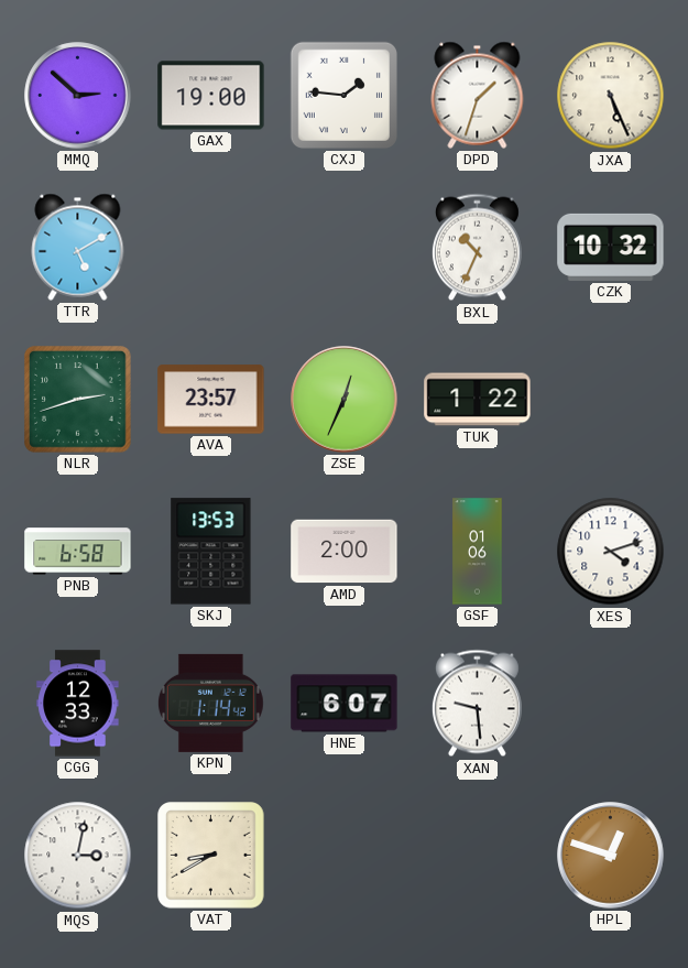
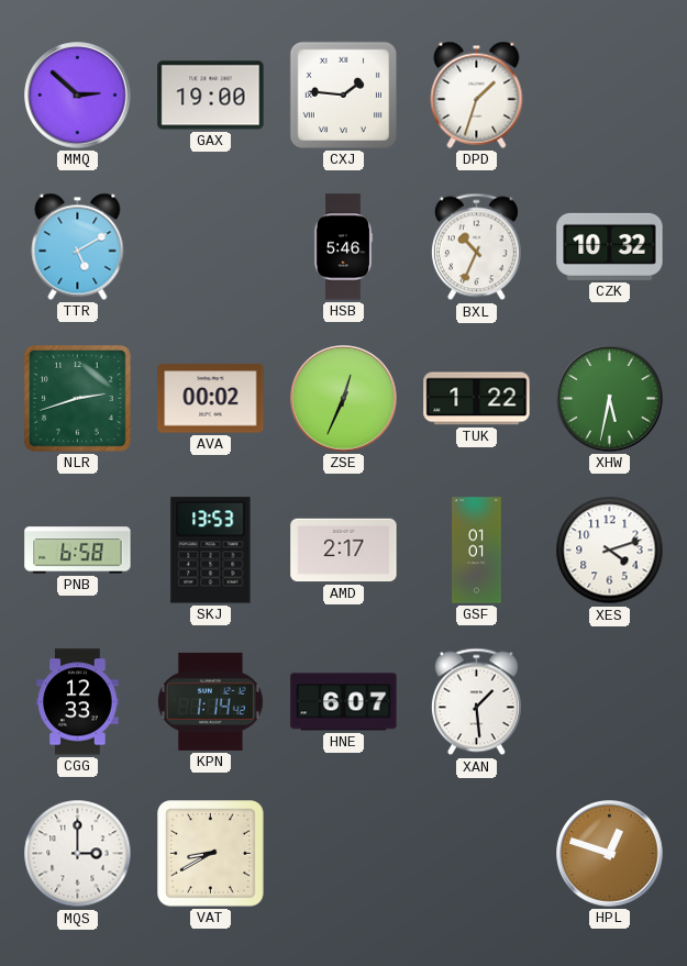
JXA: 5:26 -> none (611, 96)
HSB: none -> 5:46 (343, 247)
AVA: 23:57 -> 00:02 (211, 399)
XHW: none -> 5:32 (610, 399)
AMD: 2:00 -> 2:17 (344, 551)
GSF: 01:06 -> 01:01 (477, 551)
XAN: 9:29 -> 1:29 (476, 702)
MQS: 3:02 -> 3:00 (78, 854)
